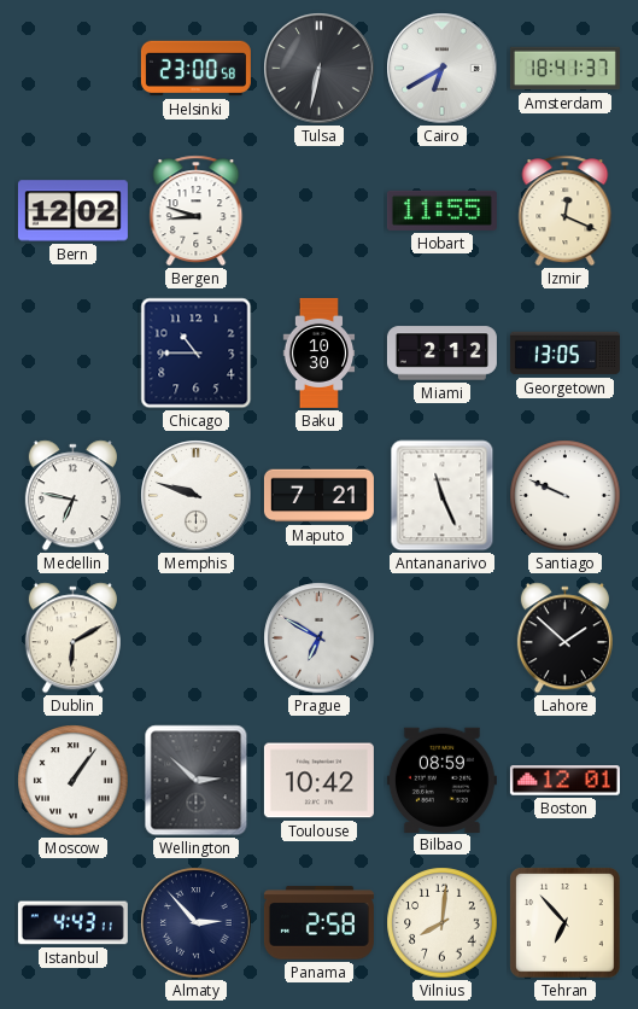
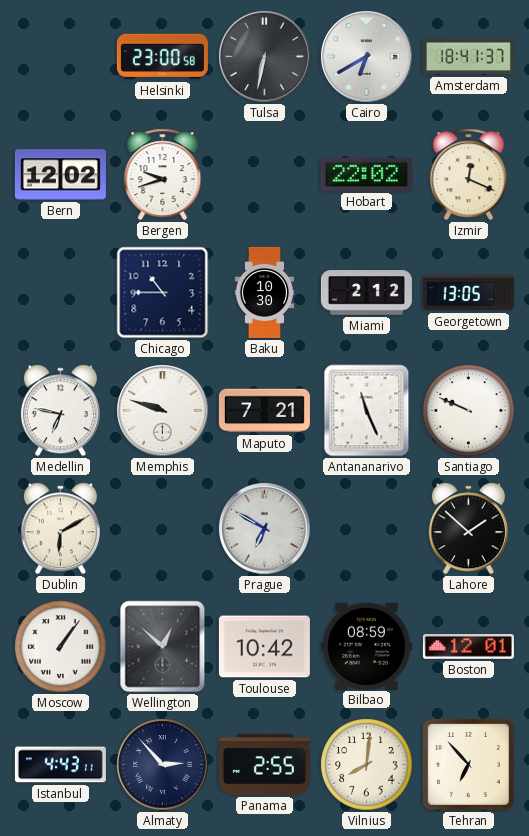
Bergen: 8:48 -> 9:42 (163, 175)
Hobart: 11:55 -> 22:02 (366, 174)
Wellington: 2:52 -> 12:52 (163, 647)
Panama: 2:58 -> 2:55 (264, 765)
